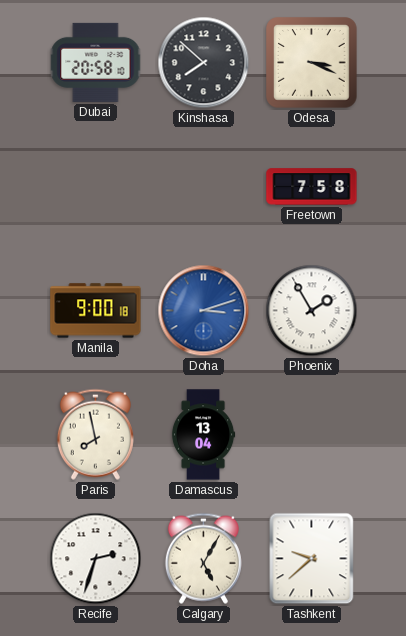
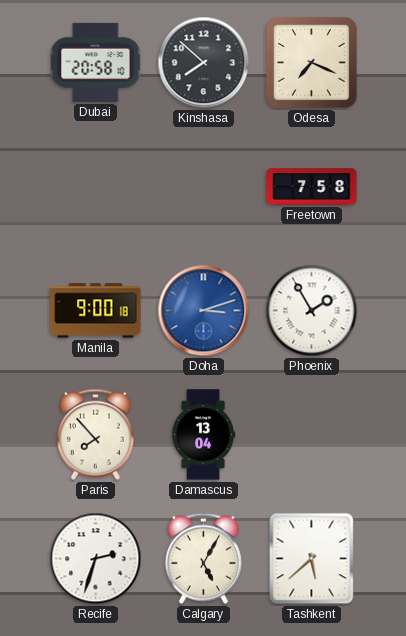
Odesa: 3:19 -> 7:19 (312, 63)
Paris: 7:58 -> 7:53 (95, 434)
Tashkent: 9:38 -> 5:38 (312, 559)
